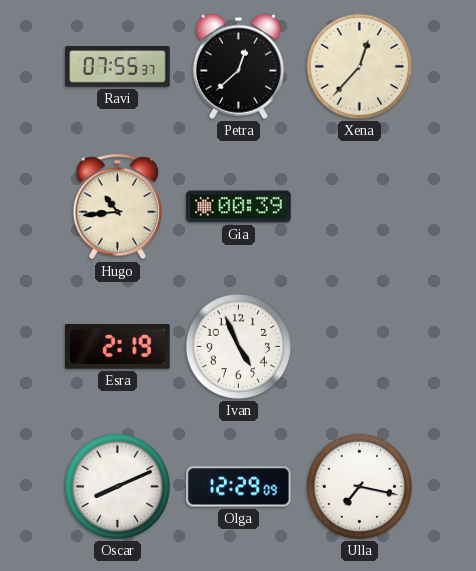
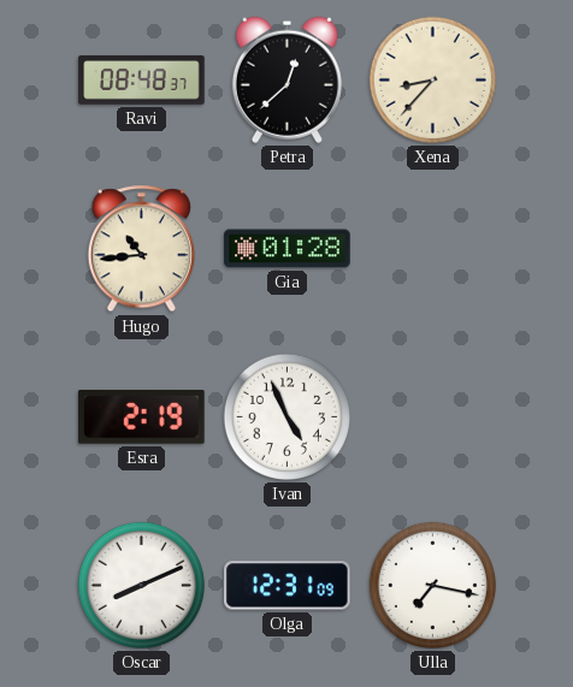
Ravi: 07:55 -> 08:48 (142, 81)
Xena: 12:37 -> 8:37 (432, 79)
Gia: 00:39 -> 01:28 (288, 249)
Olga: 12:29 -> 12:31 (288, 586)
